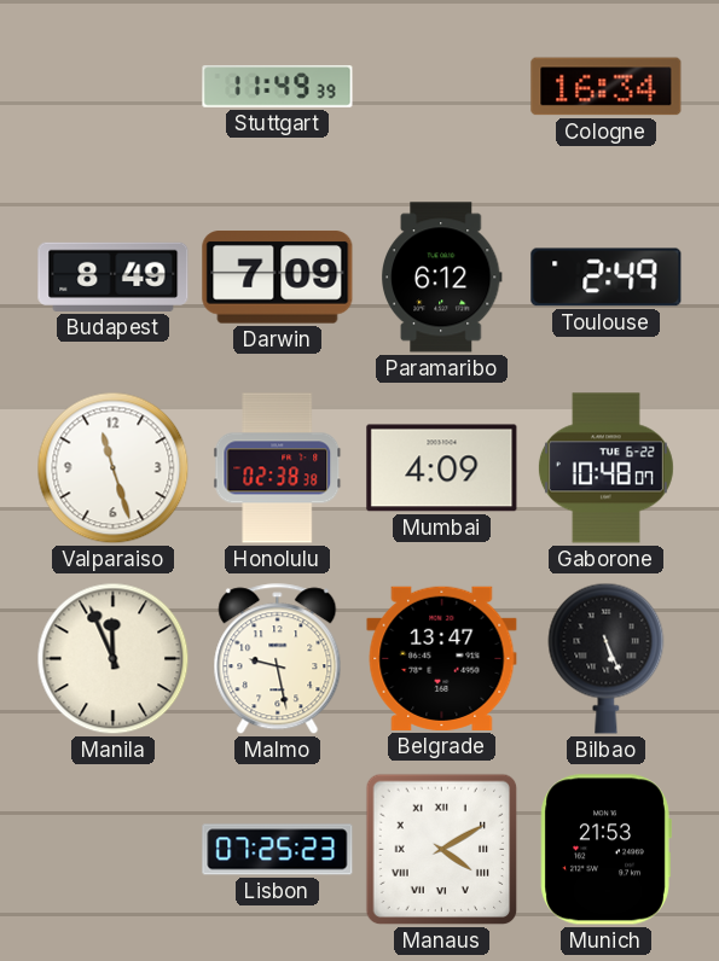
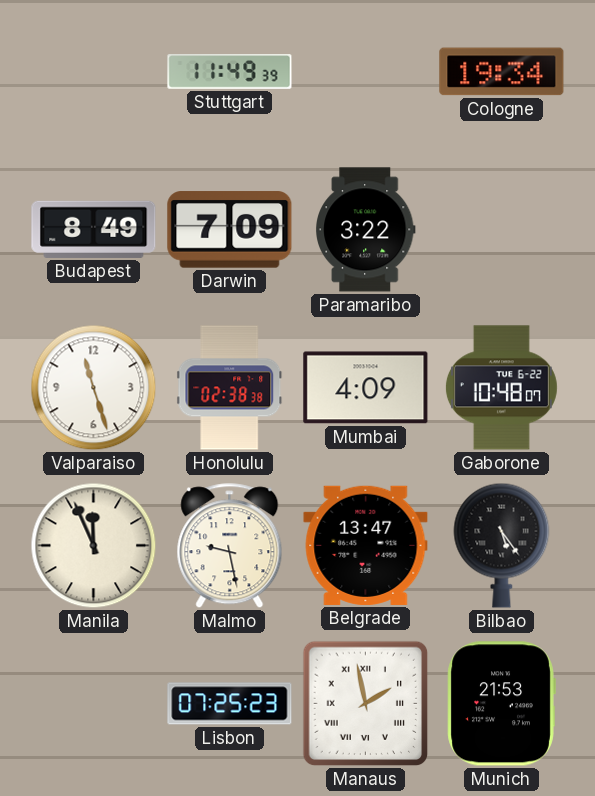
Cologne: 16:34 -> 19:34 (502, 72)
Paramaribo: 6:12 -> 3:22 (365, 230)
Toulouse: 2:49 -> none (607, 278)
Bilbao: 5:26 -> 5:24 (502, 545)
Manaus: 4:10 -> 1:58 (366, 704)
